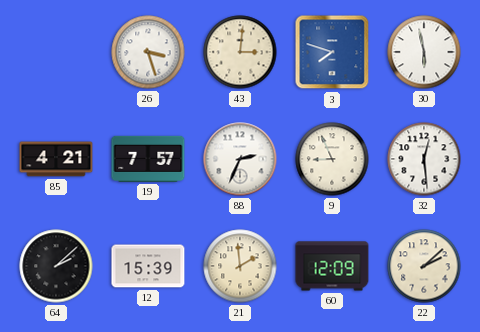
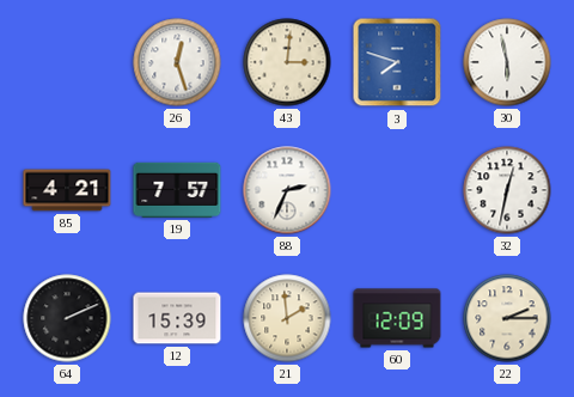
26: 3:27 -> 12:27 (177, 62)
9: 8:56 -> none (332, 159)
32: 12:29 -> 12:32 (507, 190)
64: 2:08 -> 2:11 (67, 318)
22: 2:08 -> 2:15 (507, 318)
